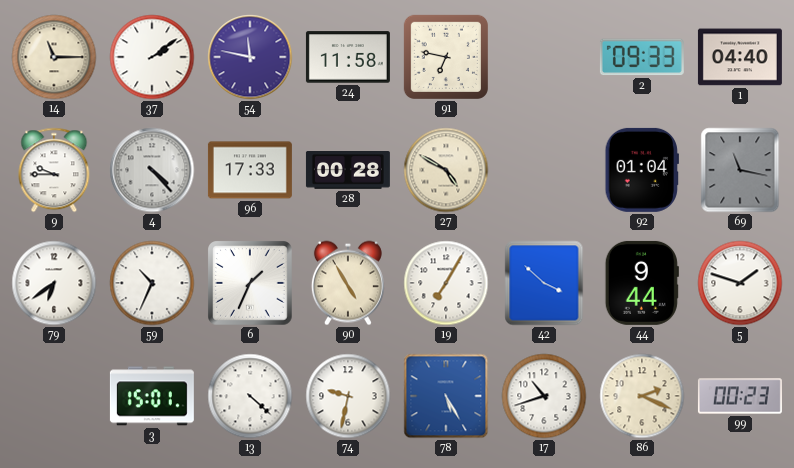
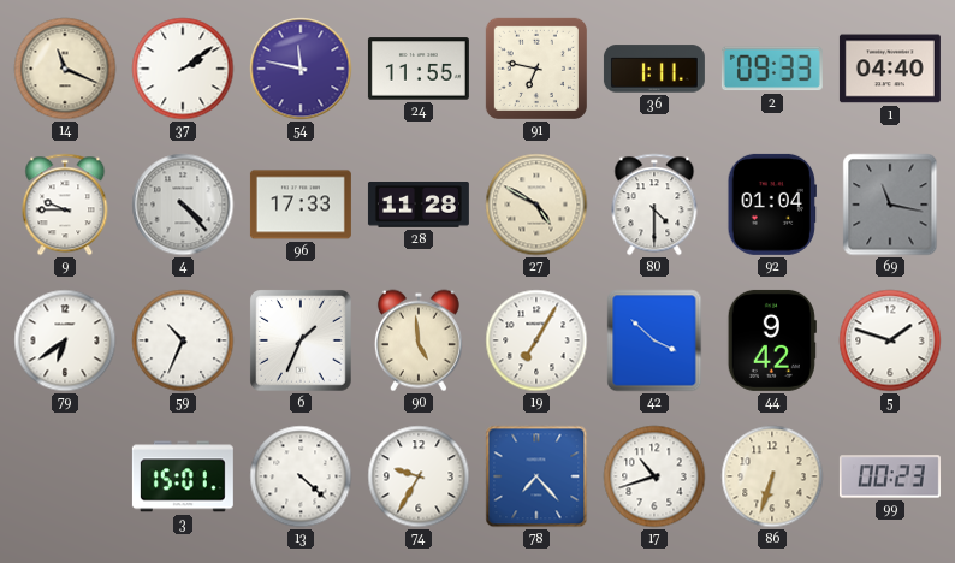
14: 11:15 -> 11:19 (65, 69)
24: 11:58 -> 11:55 (419, 69)
36: none -> 1:11 (654, 69)
28: 00:28 -> 11:28 (419, 205)
80: none -> 4:30 (654, 205)
90: 4:55 -> 4:59 (419, 340)
44: 9:44 -> 9:42 (772, 340)
74: 9:32 -> 9:35 (419, 476)
78: 5:25 -> 7:23 (536, 476)
86: 2:19 -> 6:33 (772, 476)
